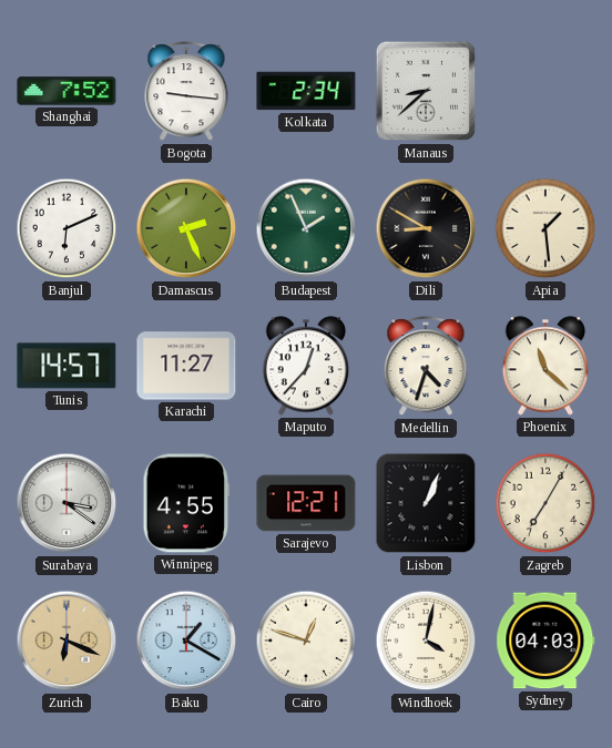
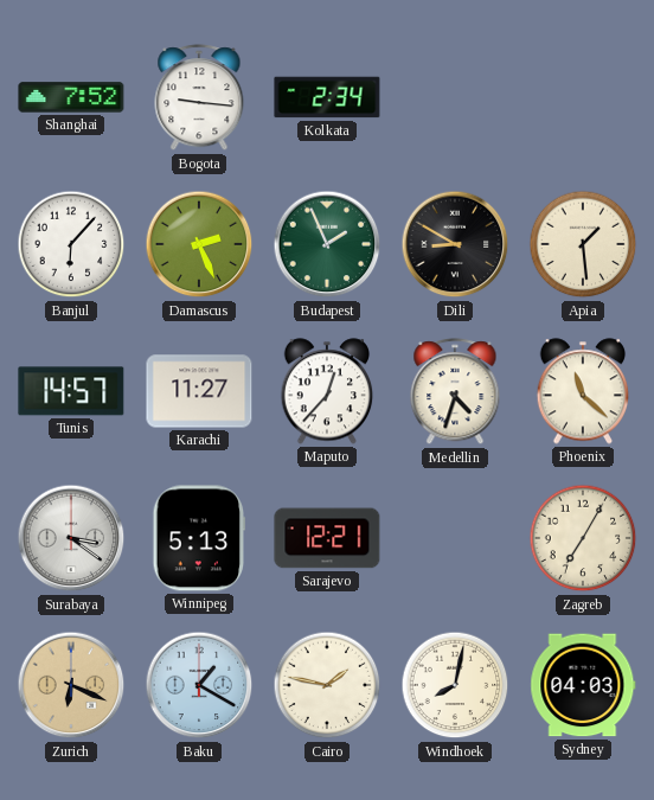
Manaus: 8:38 -> none (426, 91)
Banjul: 6:11 -> 6:07 (71, 244)
Winnipeg: 4:55 -> 5:13 (199, 538)
Lisbon: 1:04 -> none (426, 503)
Cairo: 12:48 -> 1:47 (327, 685)
Windhoek: 4:02 -> 8:02 (455, 685)
